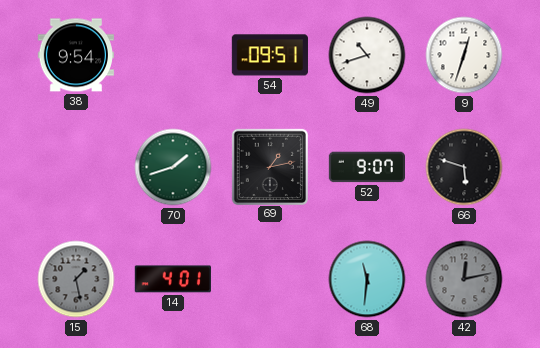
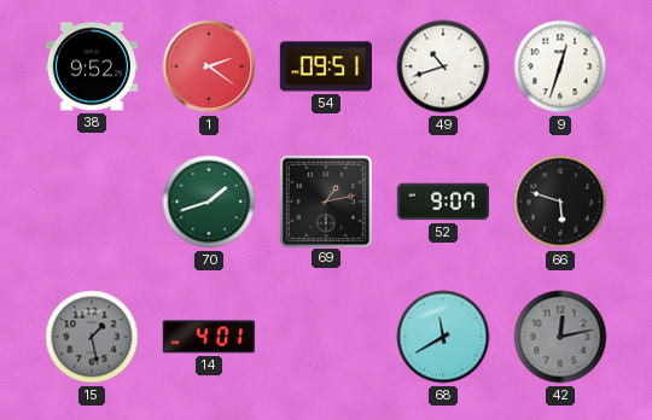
38: 9:54 -> 9:52 (92, 66)
1: none -> 2:21 (209, 66)
68: 11:31 -> 11:40 (443, 337)
